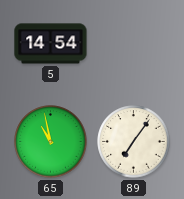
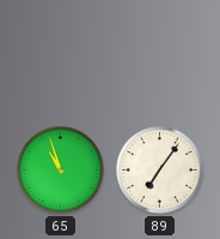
5: 14:54 -> none (51, 44)
65: 10:58 -> 10:57 (61, 171)
